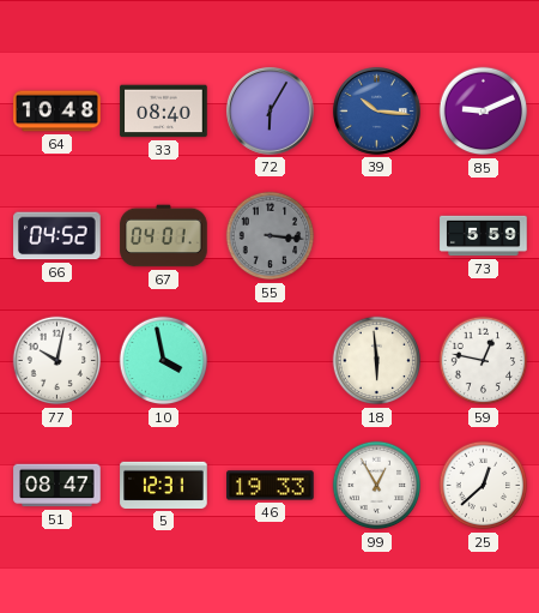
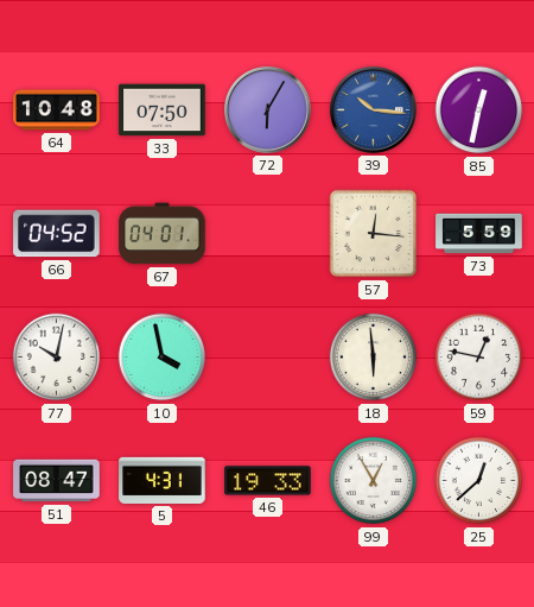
33: 08:40 -> 07:50 (163, 110)
85: 9:11 -> 12:32 (479, 110)
55: 3:16 -> none (271, 236)
57: none -> 12:16 (374, 234)
5: 12:31 -> 4:31 (163, 480)
